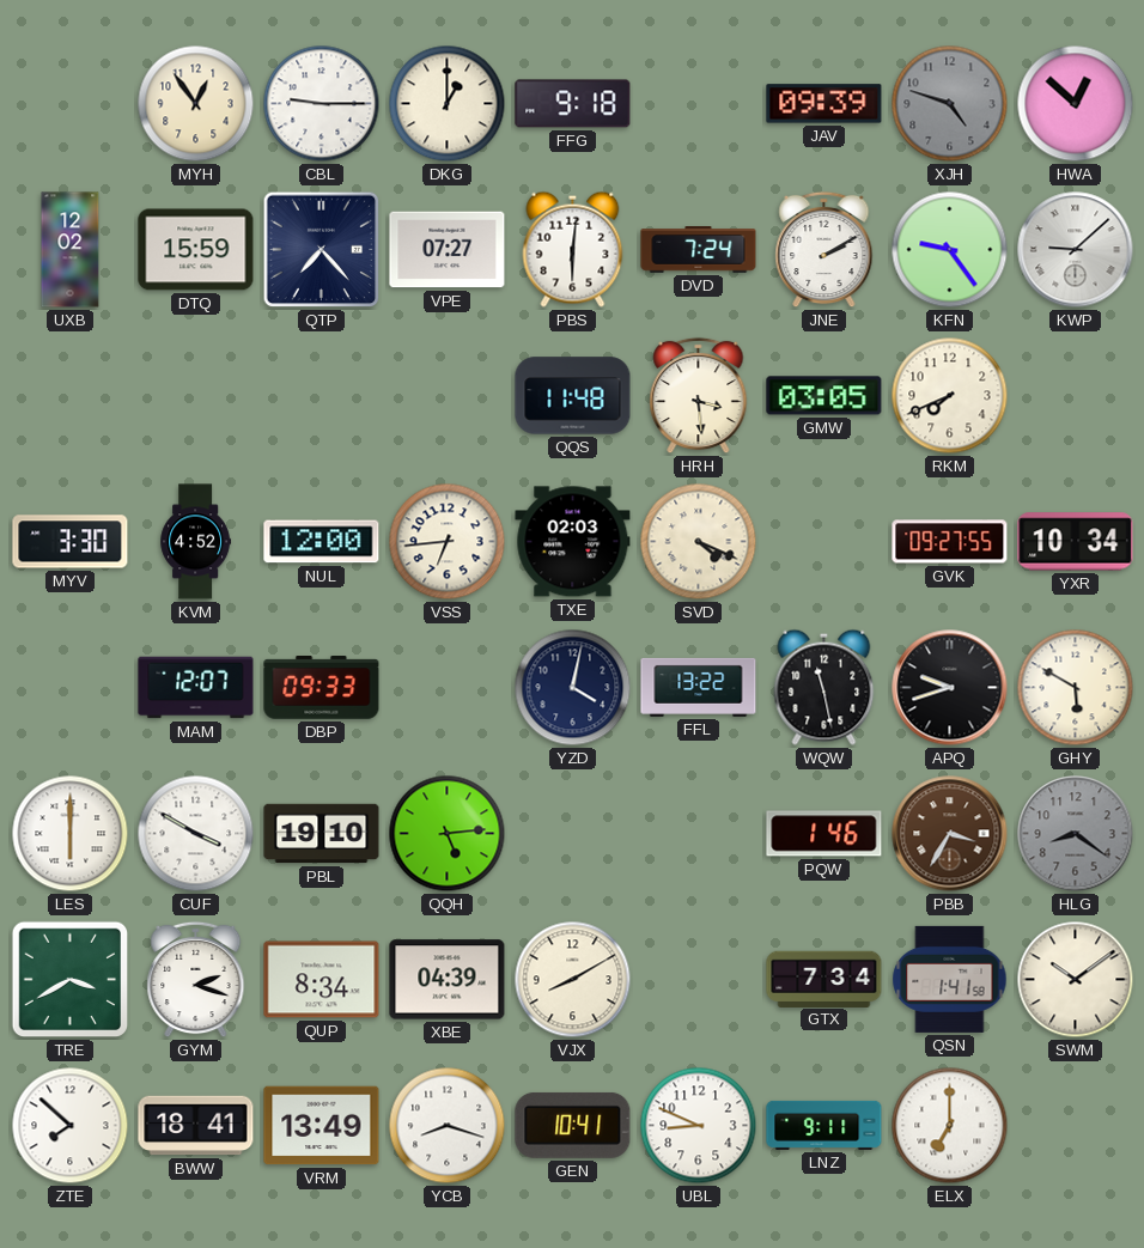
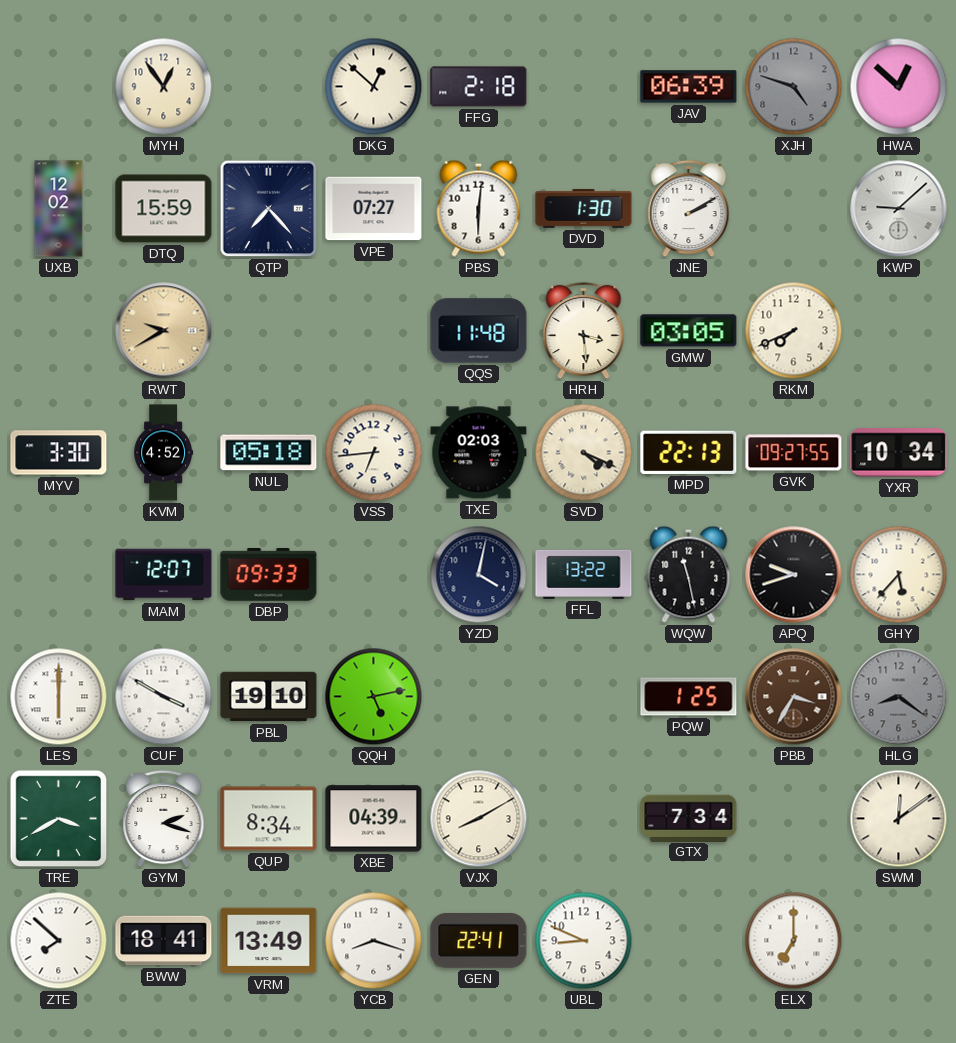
CBL: 9:15 -> none (322, 104)
DKG: 1:00 -> 12:52 (374, 87)
FFG: 9:18 -> 2:18 (479, 87)
JAV: 09:39 -> 06:39 (689, 87)
DVD: 7:24 -> 1:30 (584, 209)
KFN: 9:24 -> none (950, 250)
RWT: none -> 9:40 (164, 331)
NUL: 12:00 -> 05:18 (269, 453)
MPD: none -> 22:13 (689, 452)
GHY: 5:50 -> 5:37 (899, 575)
QQH: 5:14 -> 5:13 (374, 697)
PQW: 1:46 -> 1:25 (689, 697)
QSN: 1:41 -> none (950, 979)
SWM: 10:09 -> 12:09 (899, 819)
GEN: 10:41 -> 22:41 (479, 940)
LNZ: 9:11 -> none (824, 1125)
